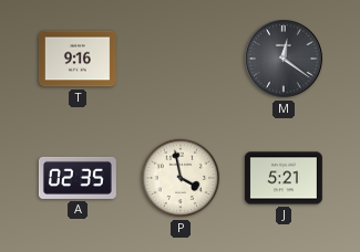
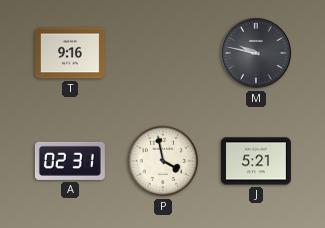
M: 12:21 -> 9:47 (257, 54)
A: 02:35 -> 02:31 (70, 161)
